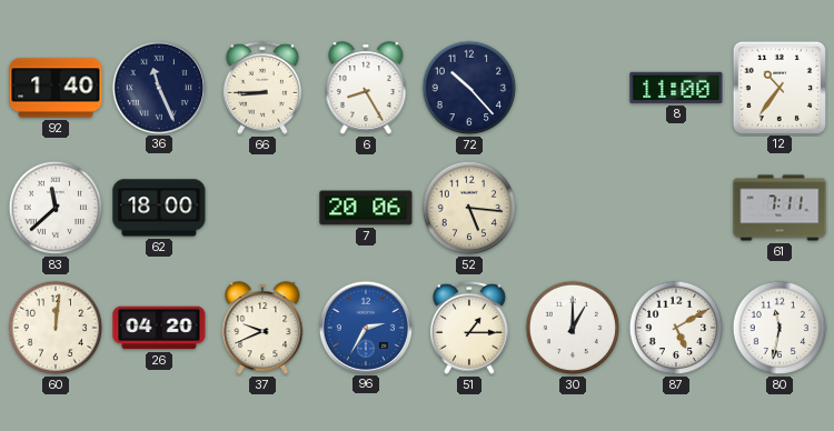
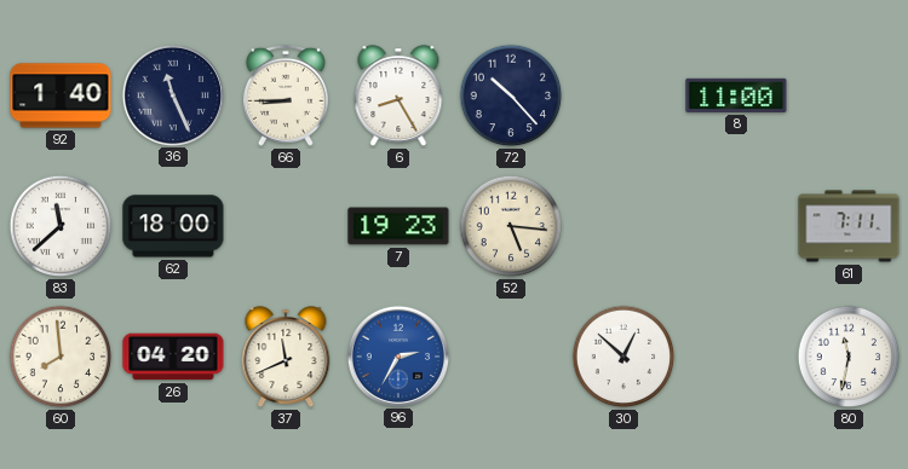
12: 10:36 -> none (778, 87)
7: 20:06 -> 19:23 (398, 226)
60: 12:01 -> 7:59 (61, 357)
37: 9:41 -> 11:41 (286, 358)
51: 1:15 -> none (469, 328)
30: 1:00 -> 12:52 (623, 357)
87: 5:10 -> none (676, 328)
